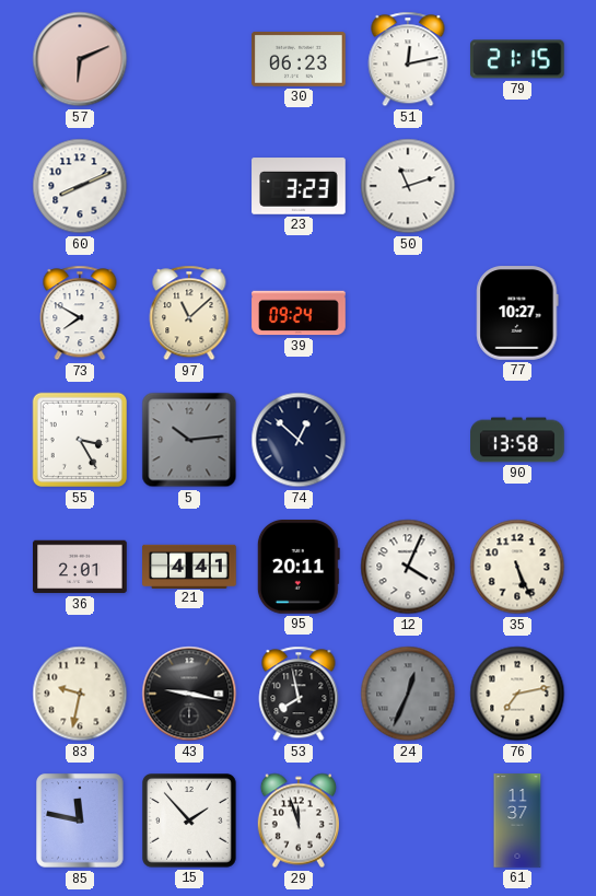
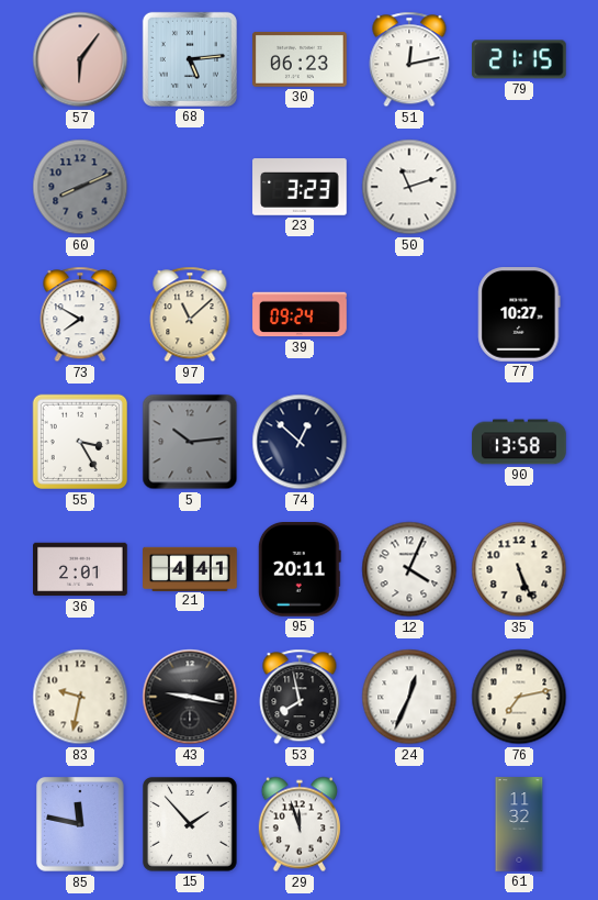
57: 6:11 -> 6:06 (80, 59)
68: none -> 5:14 (190, 59)
60 dial: white -> grey (80, 187)
24 dial: grey -> white (409, 697)
61: 11:37 -> 11:32 (519, 824)
